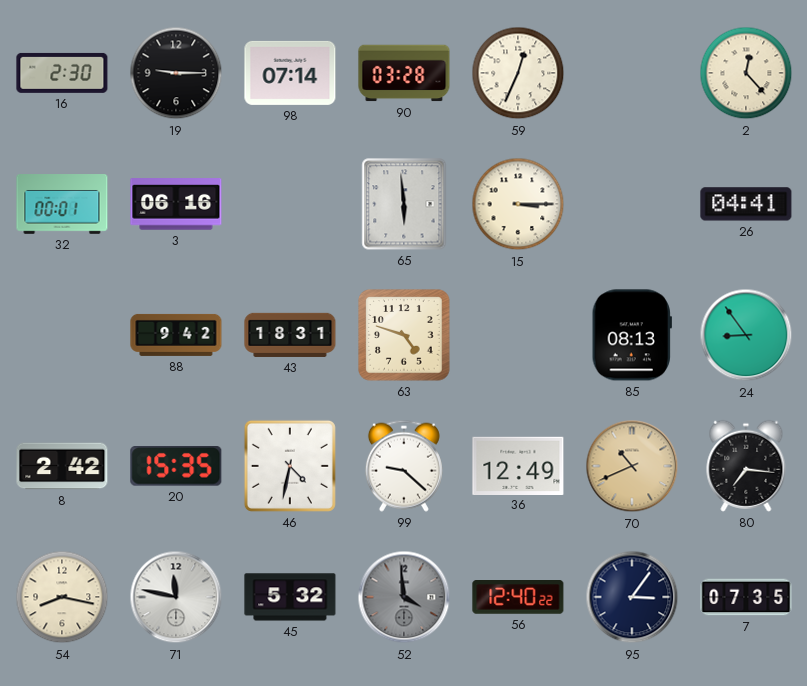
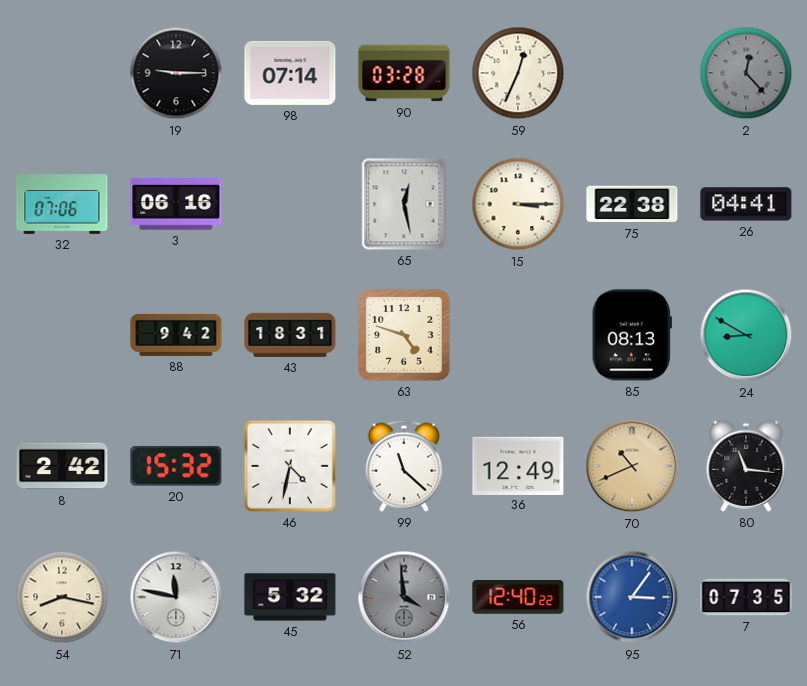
16: 2:30 -> none (62, 73)
2 dial: cream -> grey (746, 73)
32: 00:01 -> 07:06 (62, 204)
65: 5:59 -> 12:28 (404, 204)
75: none -> 22:38 (632, 204)
24: 8:54 -> 8:50 (746, 335)
20: 15:35 -> 15:32 (176, 467)
99: 9:22 -> 11:22 (404, 466)
80: 7:16 -> 11:16 (746, 466)
95 dial: navy -> blue (632, 597)
